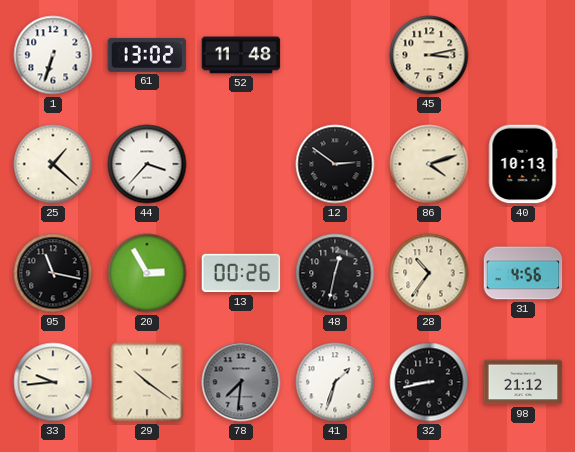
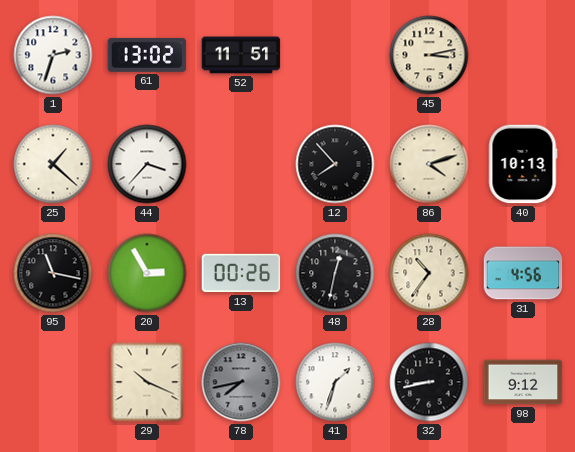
1: 6:33 -> 2:33 (53, 55)
52: 11:48 -> 11:51 (241, 55)
12: 2:51 -> 7:53 (335, 164)
33: 9:44 -> none (53, 382)
29: 10:21 -> 10:19 (147, 382)
78: 7:31 -> 7:43 (241, 382)
98: 21:12 -> 9:12 (523, 382)
